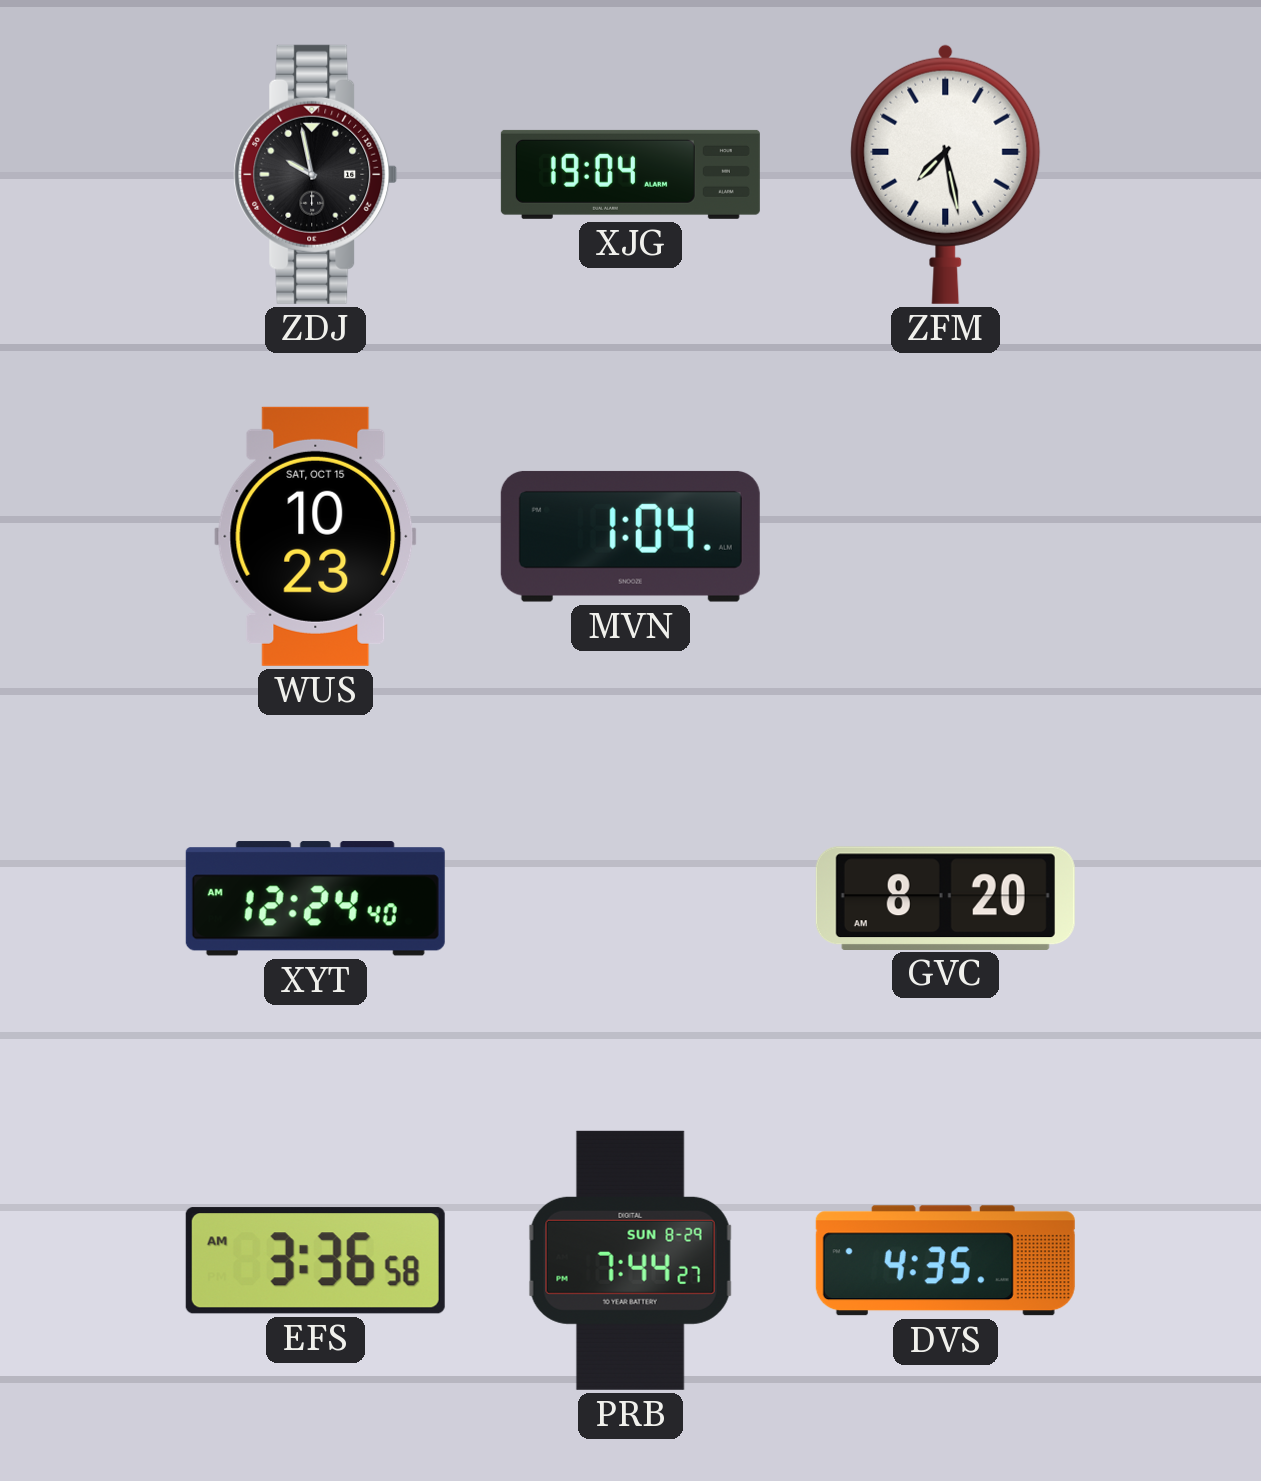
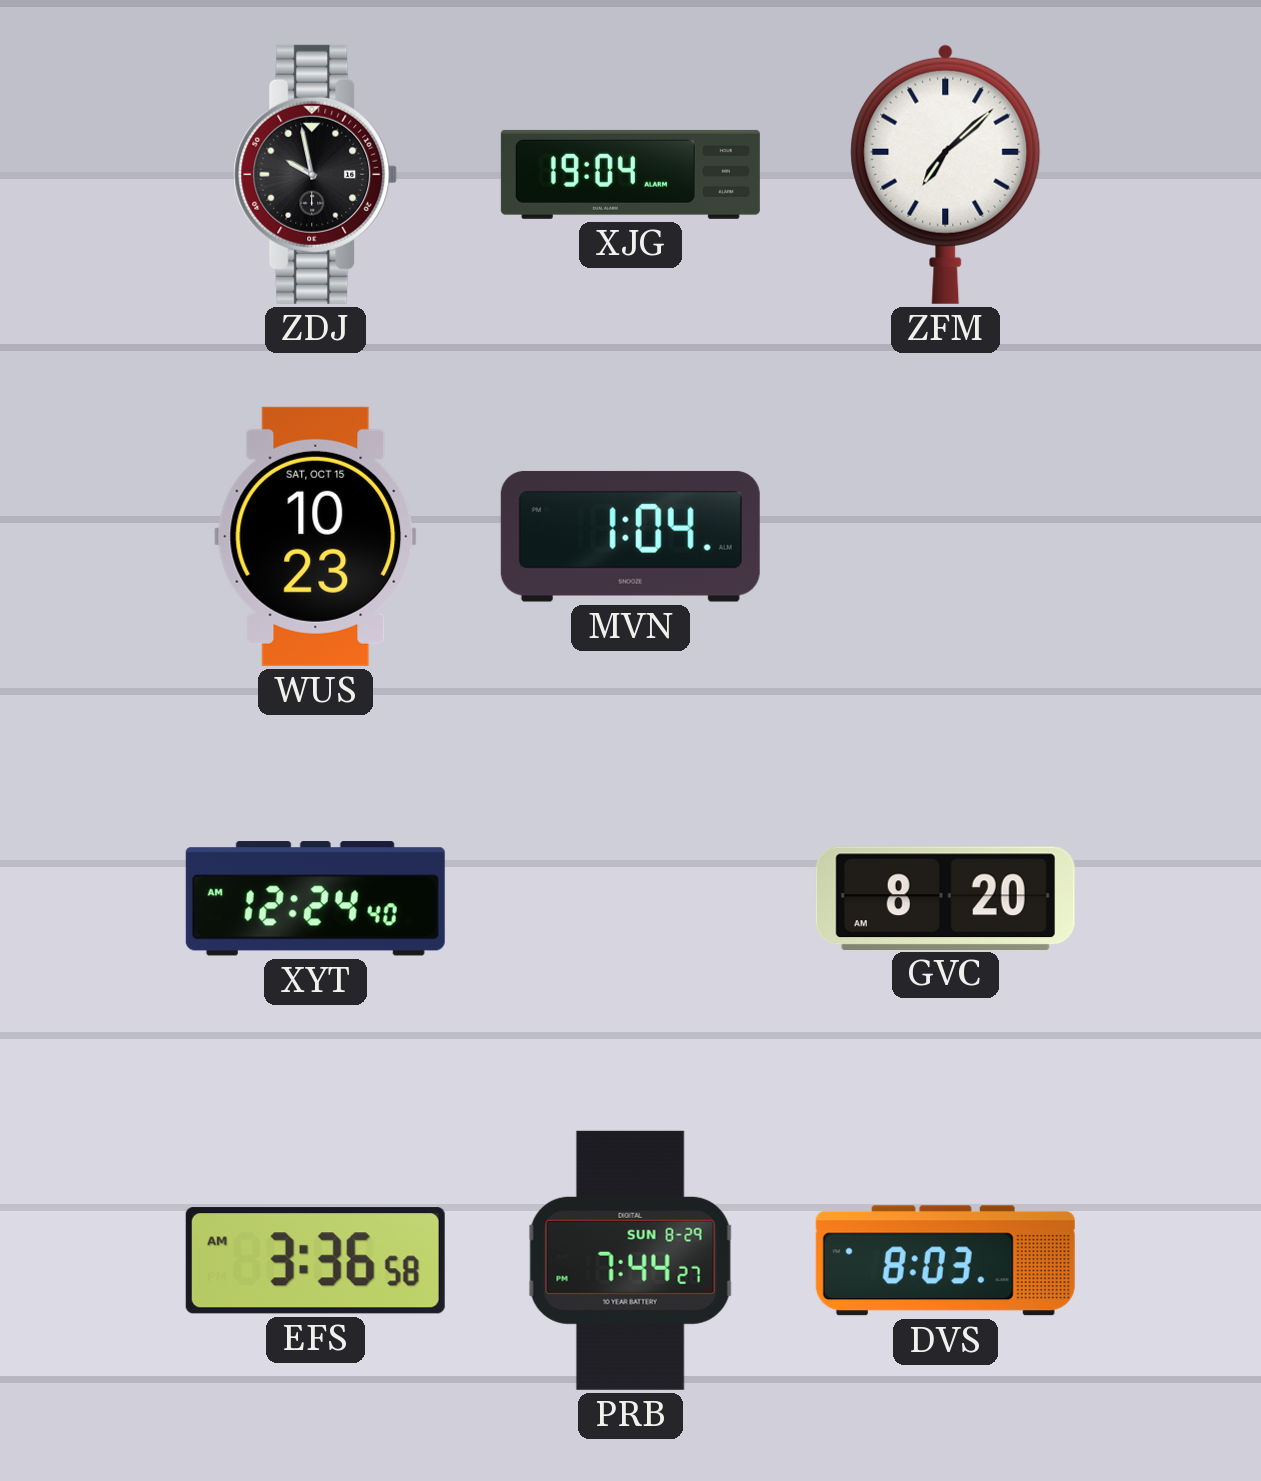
ZFM: 7:28 -> 7:08 (946, 174)
DVS: 4:35 -> 8:03 (945, 1261)
